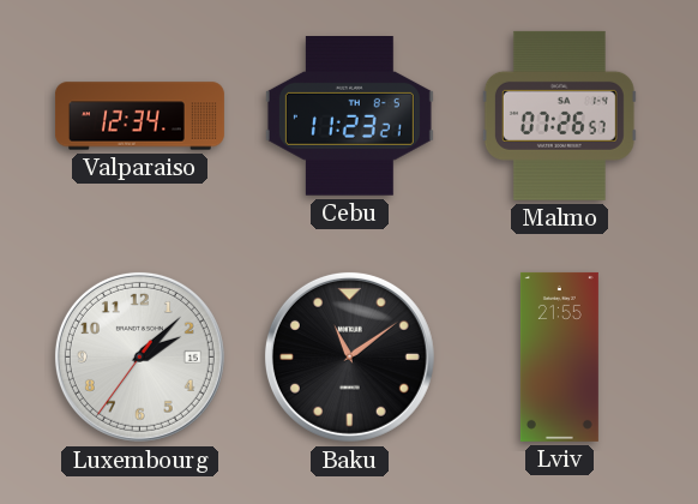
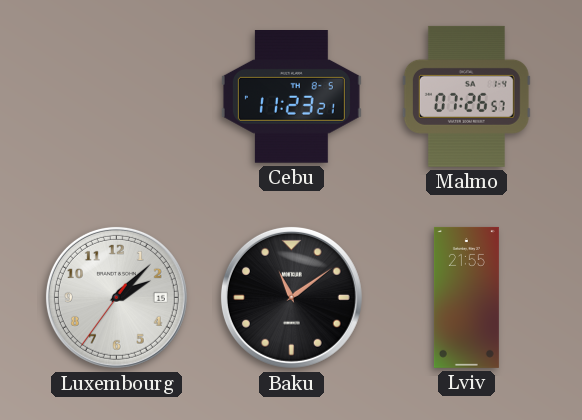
Valparaiso: 12:34 -> none (139, 116)
